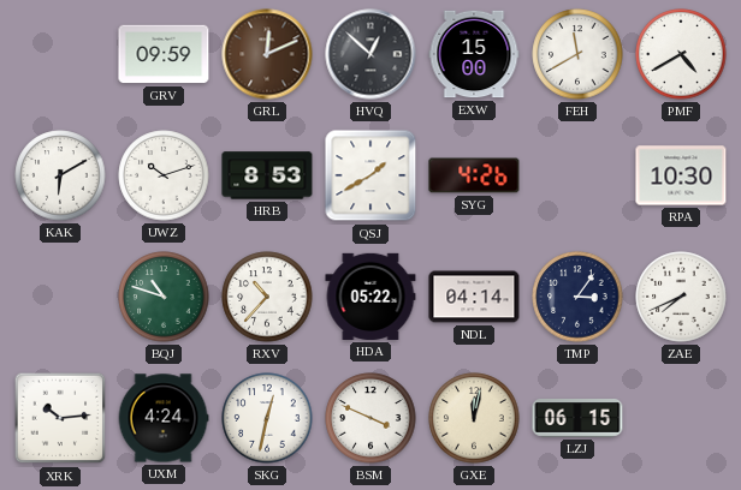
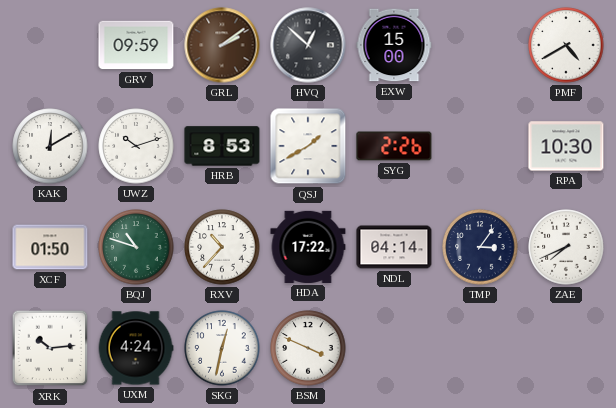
GRL: 12:11 -> 2:09 (222, 45)
FEH: 11:40 -> none (577, 54)
KAK: 6:10 -> 12:10 (50, 146)
SYG: 4:26 -> 2:26 (394, 146)
XCF: none -> 01:50 (50, 247)
HDA: 05:22 -> 17:22 (308, 247)
GXE: 12:02 -> none (474, 418)
LZJ: 06:15 -> none (577, 419)
